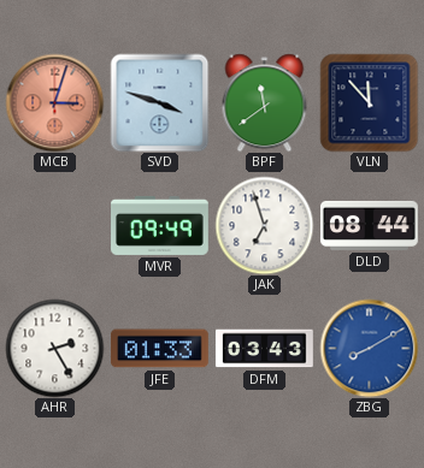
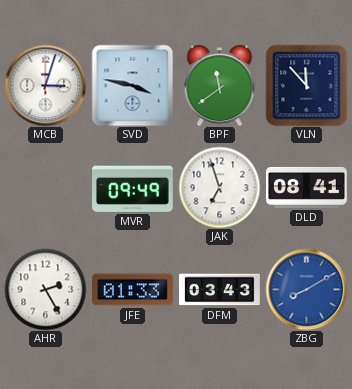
MCB dial: salmon -> white (45, 85)
SVD: 3:48 -> 3:47 (132, 85)
DLD: 08:44 -> 08:41 (307, 187)
